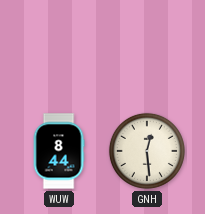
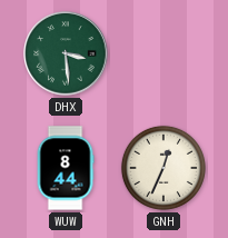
DHX: none -> 3:29 (66, 53)
GNH: 12:29 -> 12:34 (163, 168)
